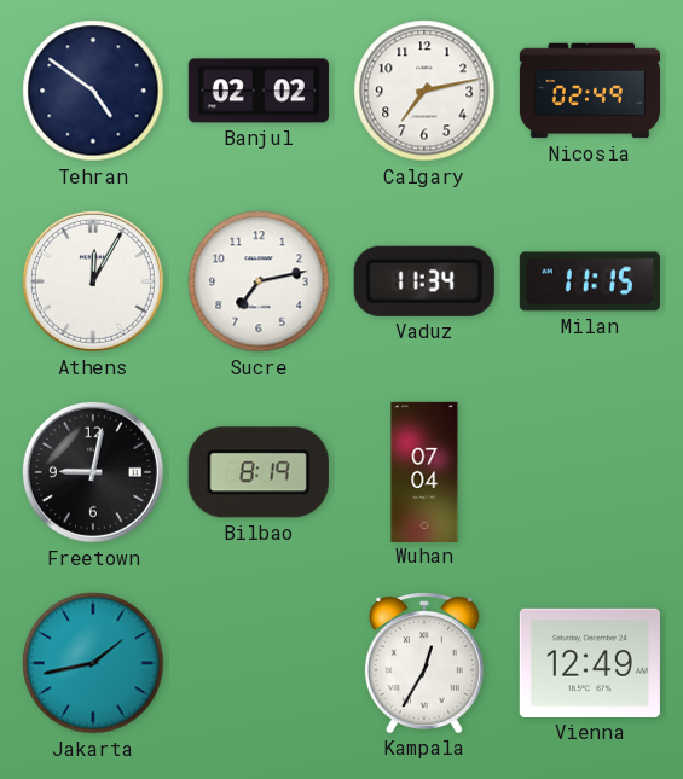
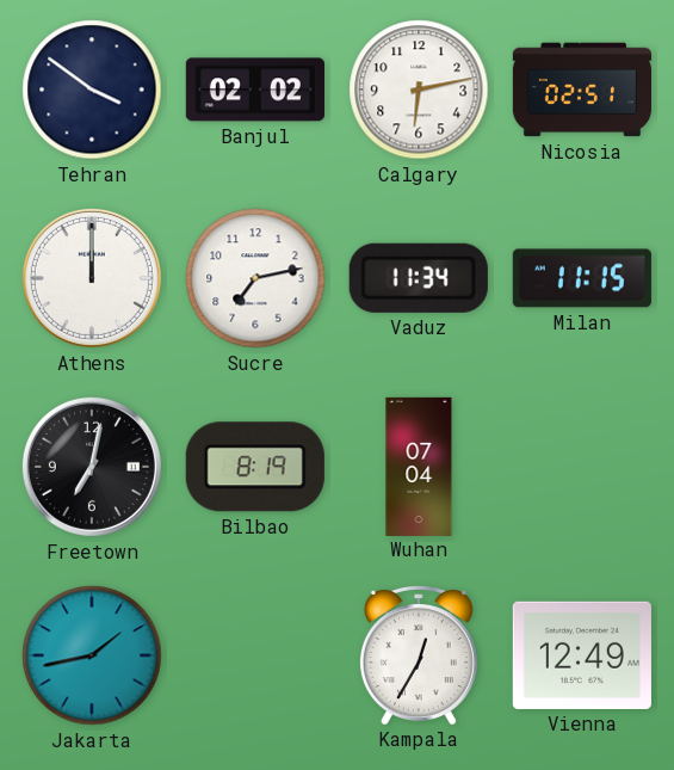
Tehran: 4:51 -> 3:51 (92, 90)
Calgary: 7:13 -> 6:13 (419, 90)
Nicosia: 02:49 -> 02:51 (581, 90)
Athens: 12:05 -> 12:00 (92, 278)
Freetown: 9:02 -> 7:02 (92, 467)
